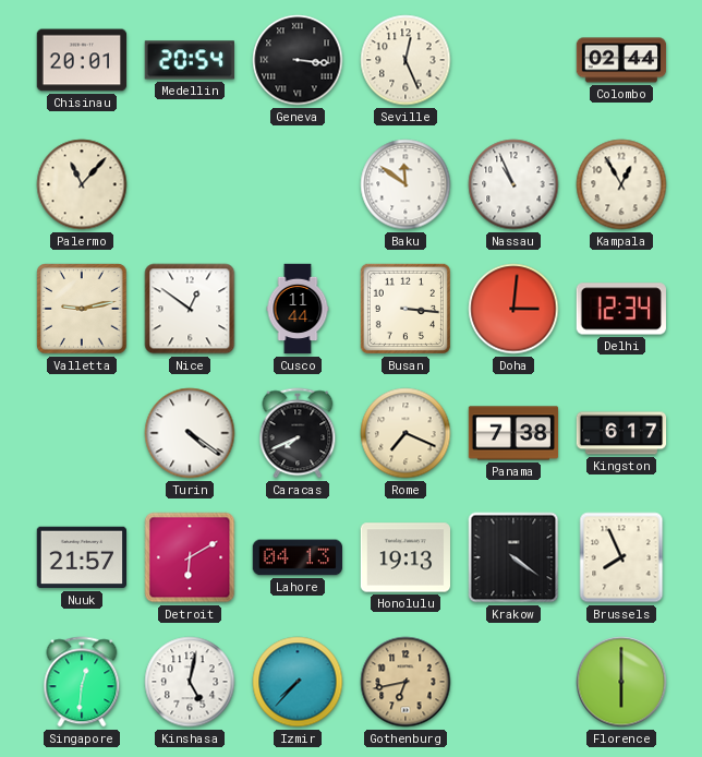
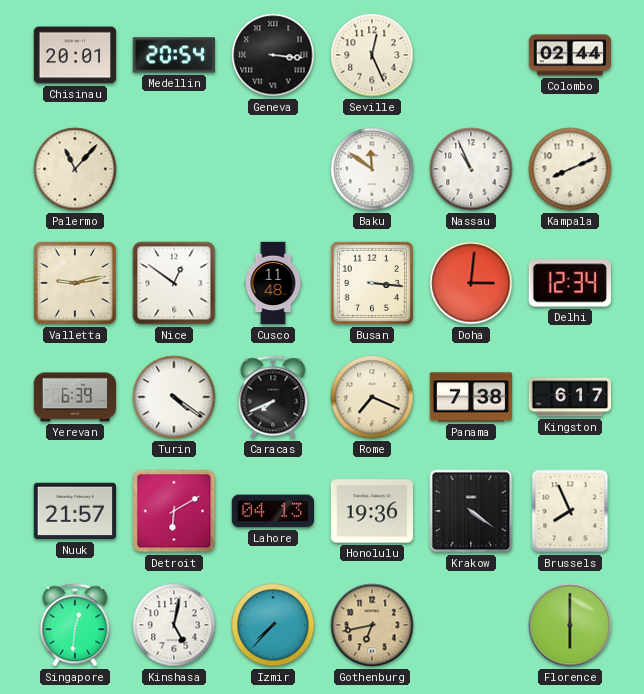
Kampala: 12:55 -> 8:11 (570, 169)
Cusco: 11:44 -> 11:48 (273, 283)
Yerevan: none -> 6:39 (75, 397)
Honolulu: 19:13 -> 19:36 (372, 511)
